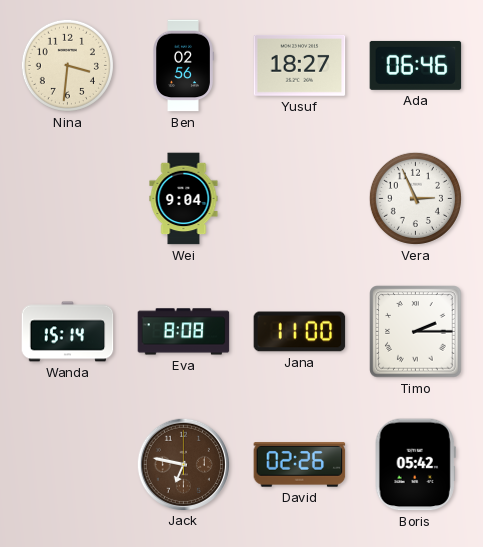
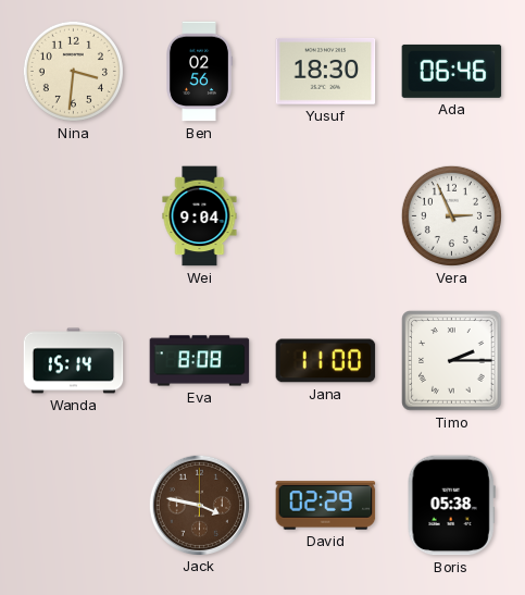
Yusuf: 18:27 -> 18:30 (326, 72)
Jack: 6:47 -> 3:47 (199, 505)
David: 02:26 -> 02:29 (326, 506)
Boris: 05:42 -> 05:38 (451, 506)
